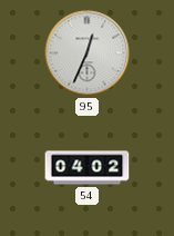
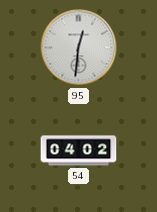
95: 12:34 -> 12:31 (79, 48)
